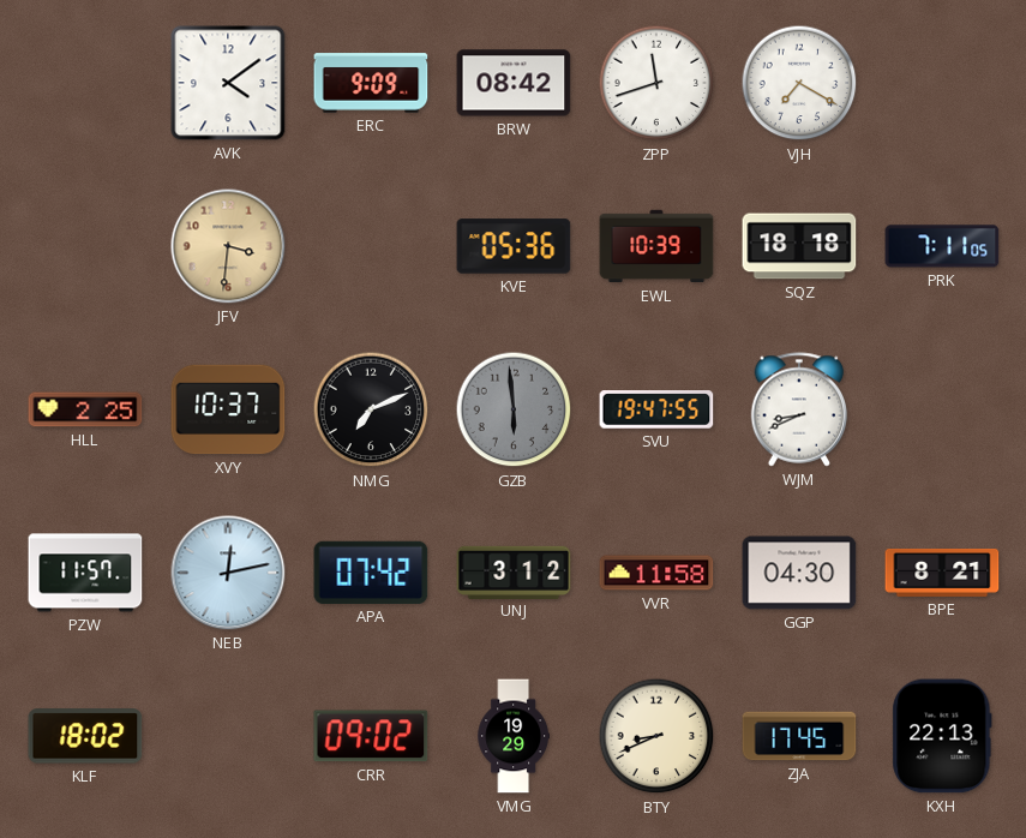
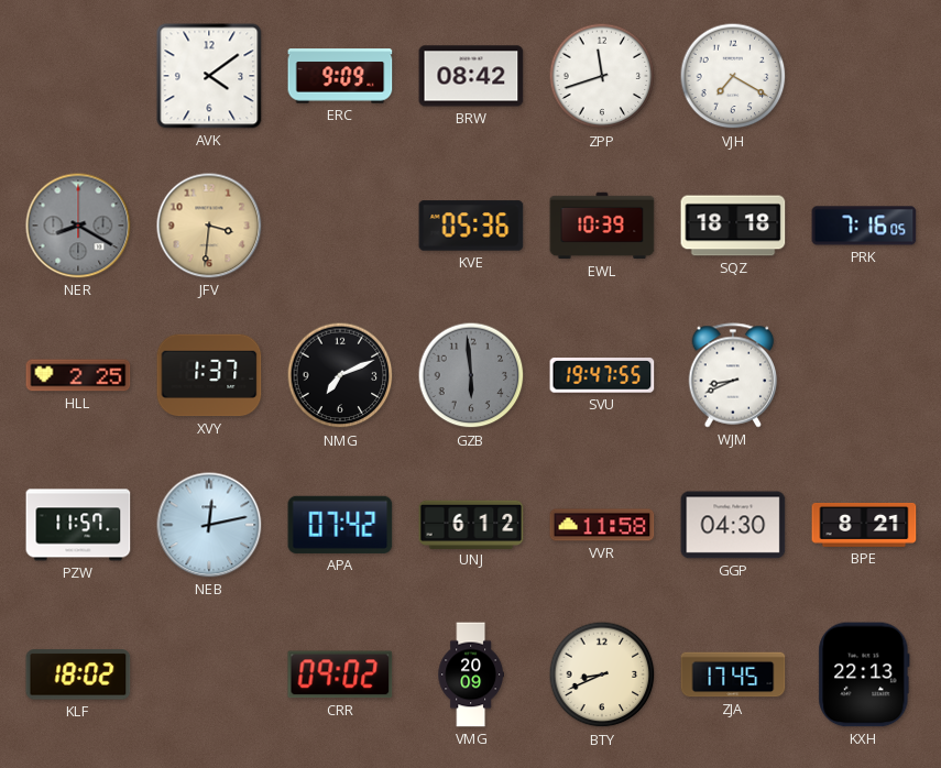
NER: none -> 8:20 (78, 226)
PRK: 7:11 -> 7:16 (864, 226)
XVY: 10:37 -> 1:37 (209, 375)
UNJ: 3:12 -> 6:12 (471, 524)
VMG: 19:29 -> 20:09 (470, 674)
